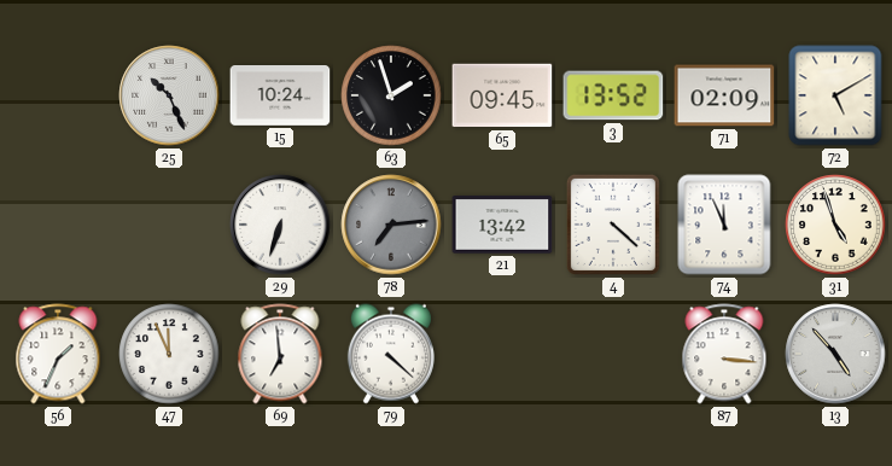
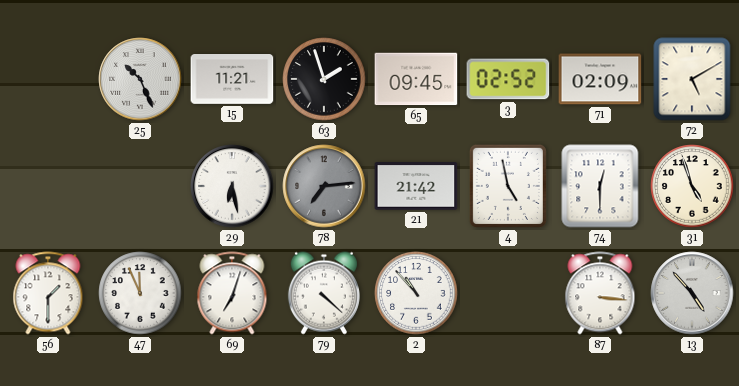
15: 10:24 -> 11:21 (232, 80)
3: 13:52 -> 02:52 (508, 79)
29: 6:33 -> 6:28 (232, 186)
21: 13:42 -> 21:42 (416, 186)
4: 4:22 -> 4:58 (508, 186)
74: 11:56 -> 12:30 (600, 186)
56: 1:34 -> 1:30 (48, 293)
69: 6:59 -> 7:03 (232, 293)
2: none -> 10:53 (416, 293)
